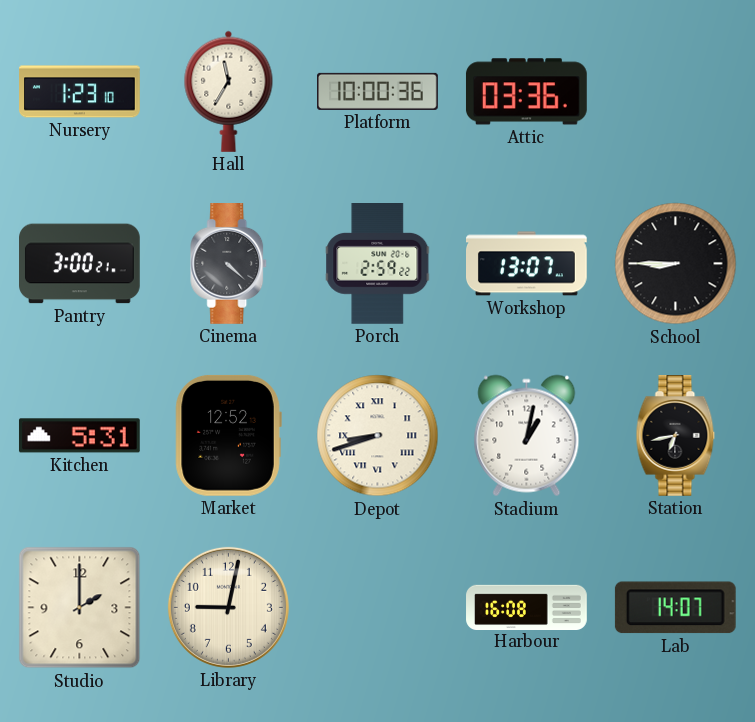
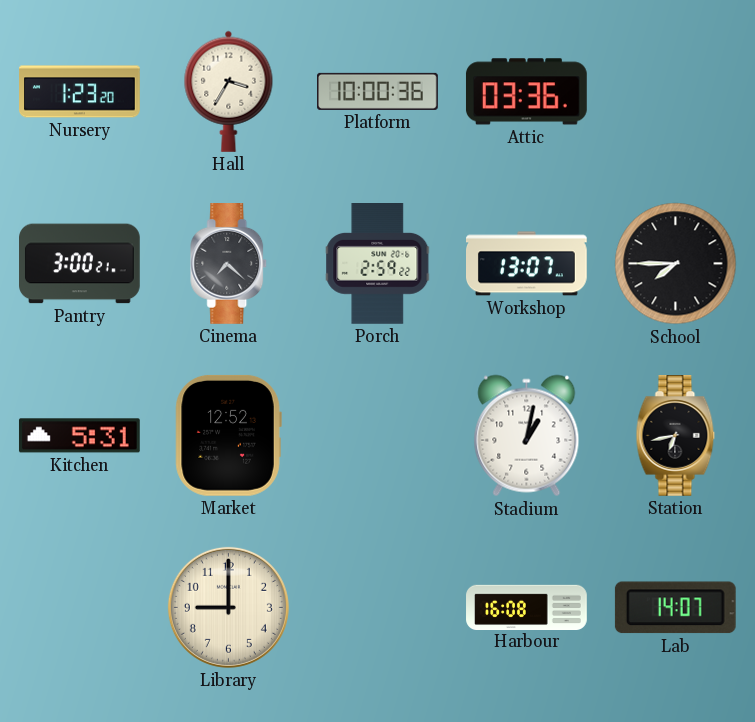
Nursery: 1:23:10 -> 1:23:20 (80, 92)
Hall: 11:35 -> 3:35 (229, 91)
Cinema: 4:22 -> 7:22 (229, 264)
School: 8:45 -> 7:45 (676, 264)
Depot: 8:42 -> none (378, 436)
Studio: 2:00 -> none (80, 608)
Library: 9:02 -> 9:00 (228, 607)
